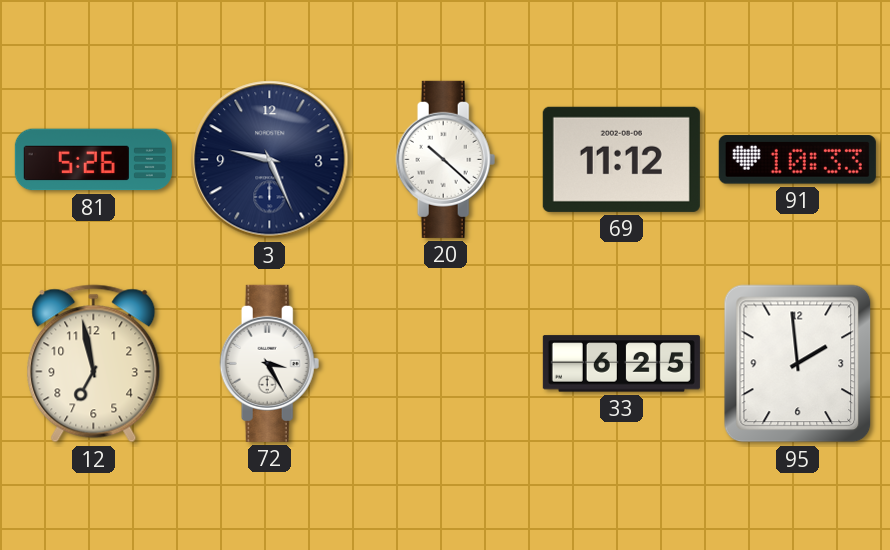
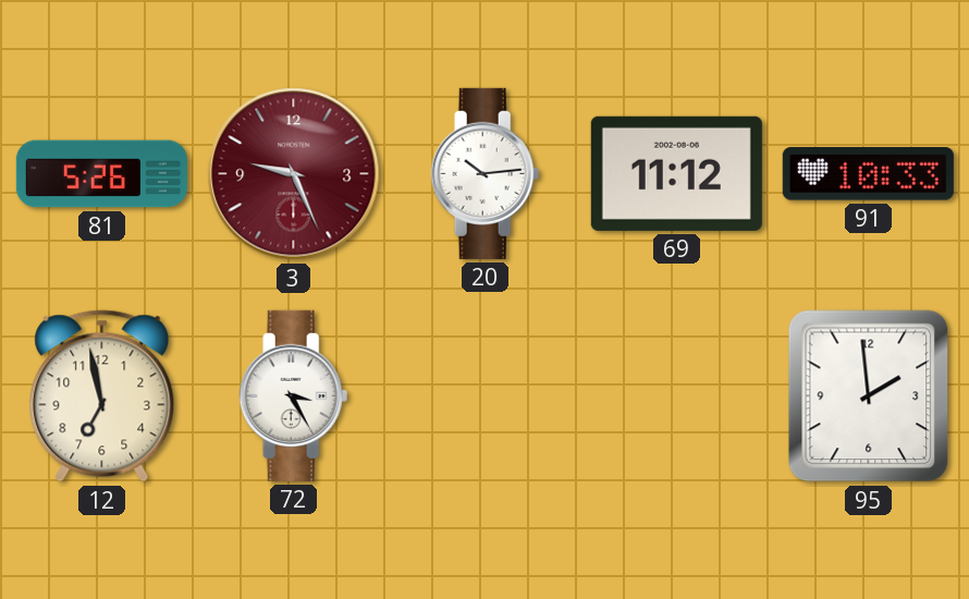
3 dial: navy -> burgundy (294, 174)
20: 10:22 -> 10:14 (486, 173)
33: 6:25 -> none (621, 364)
